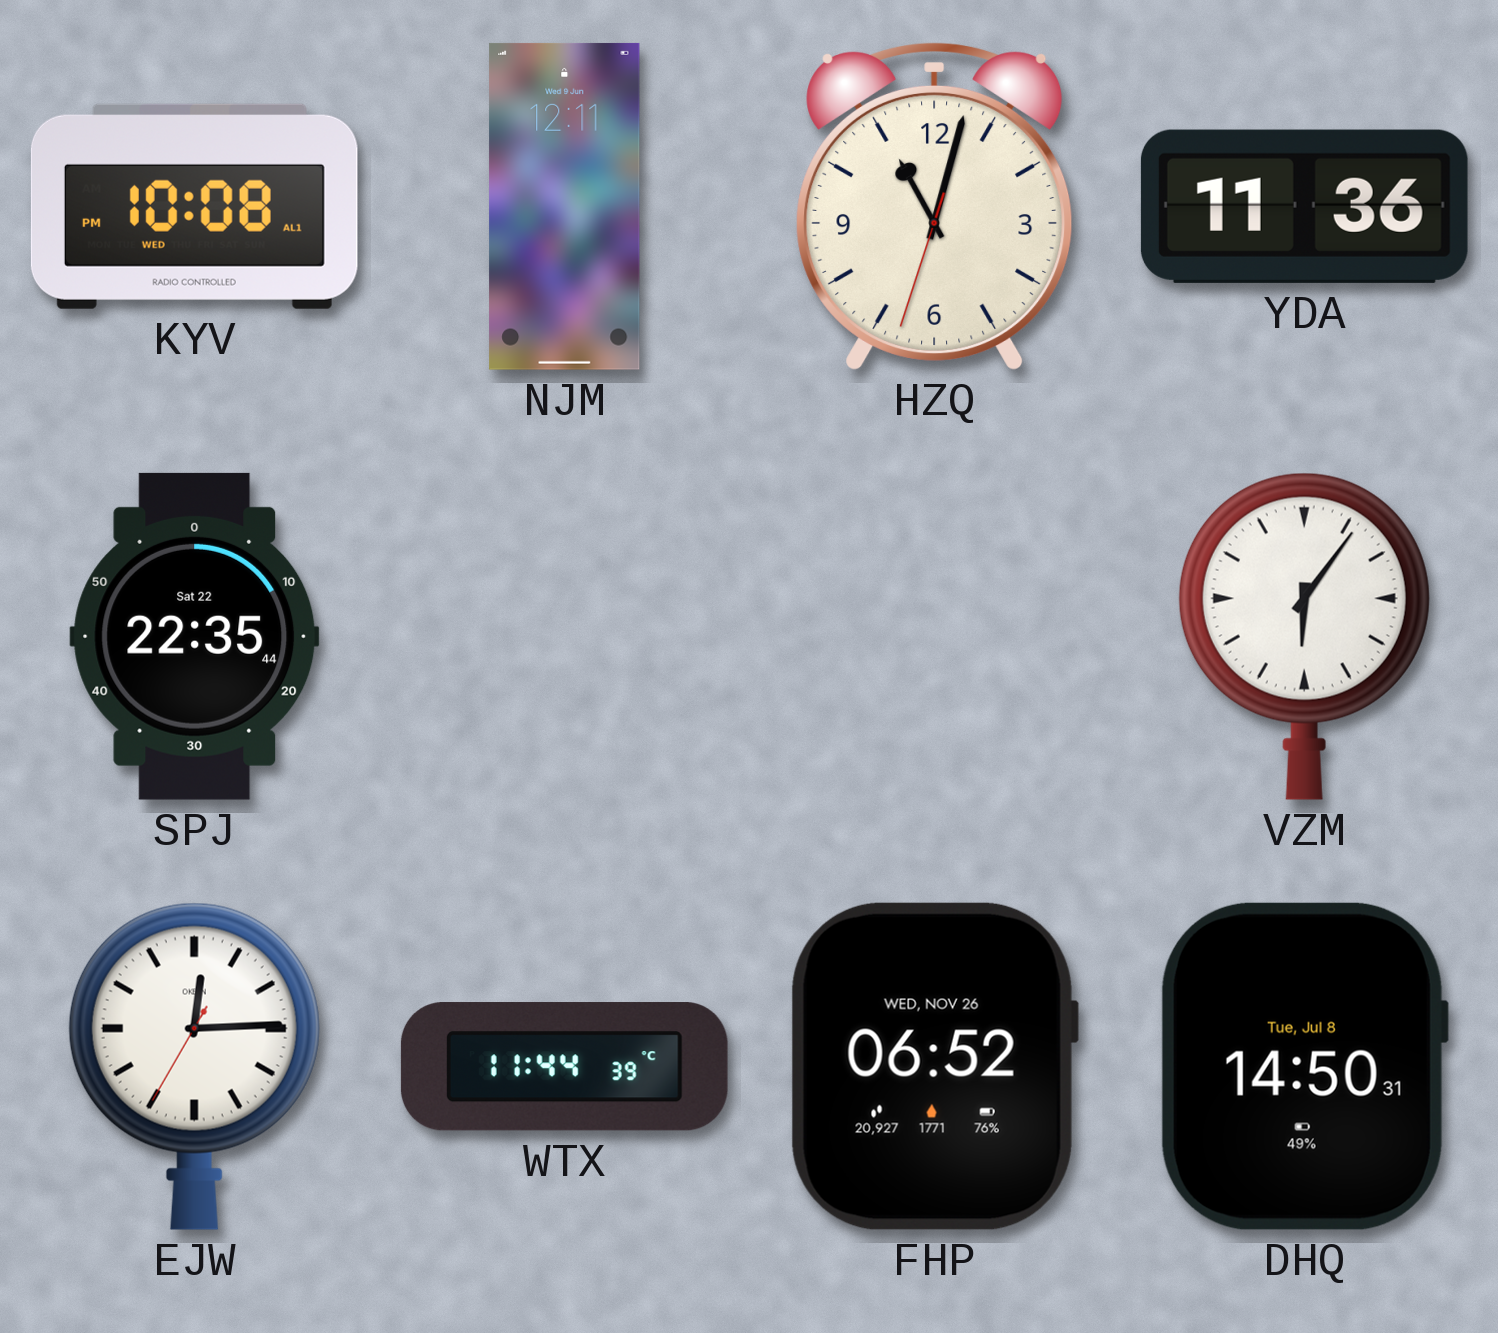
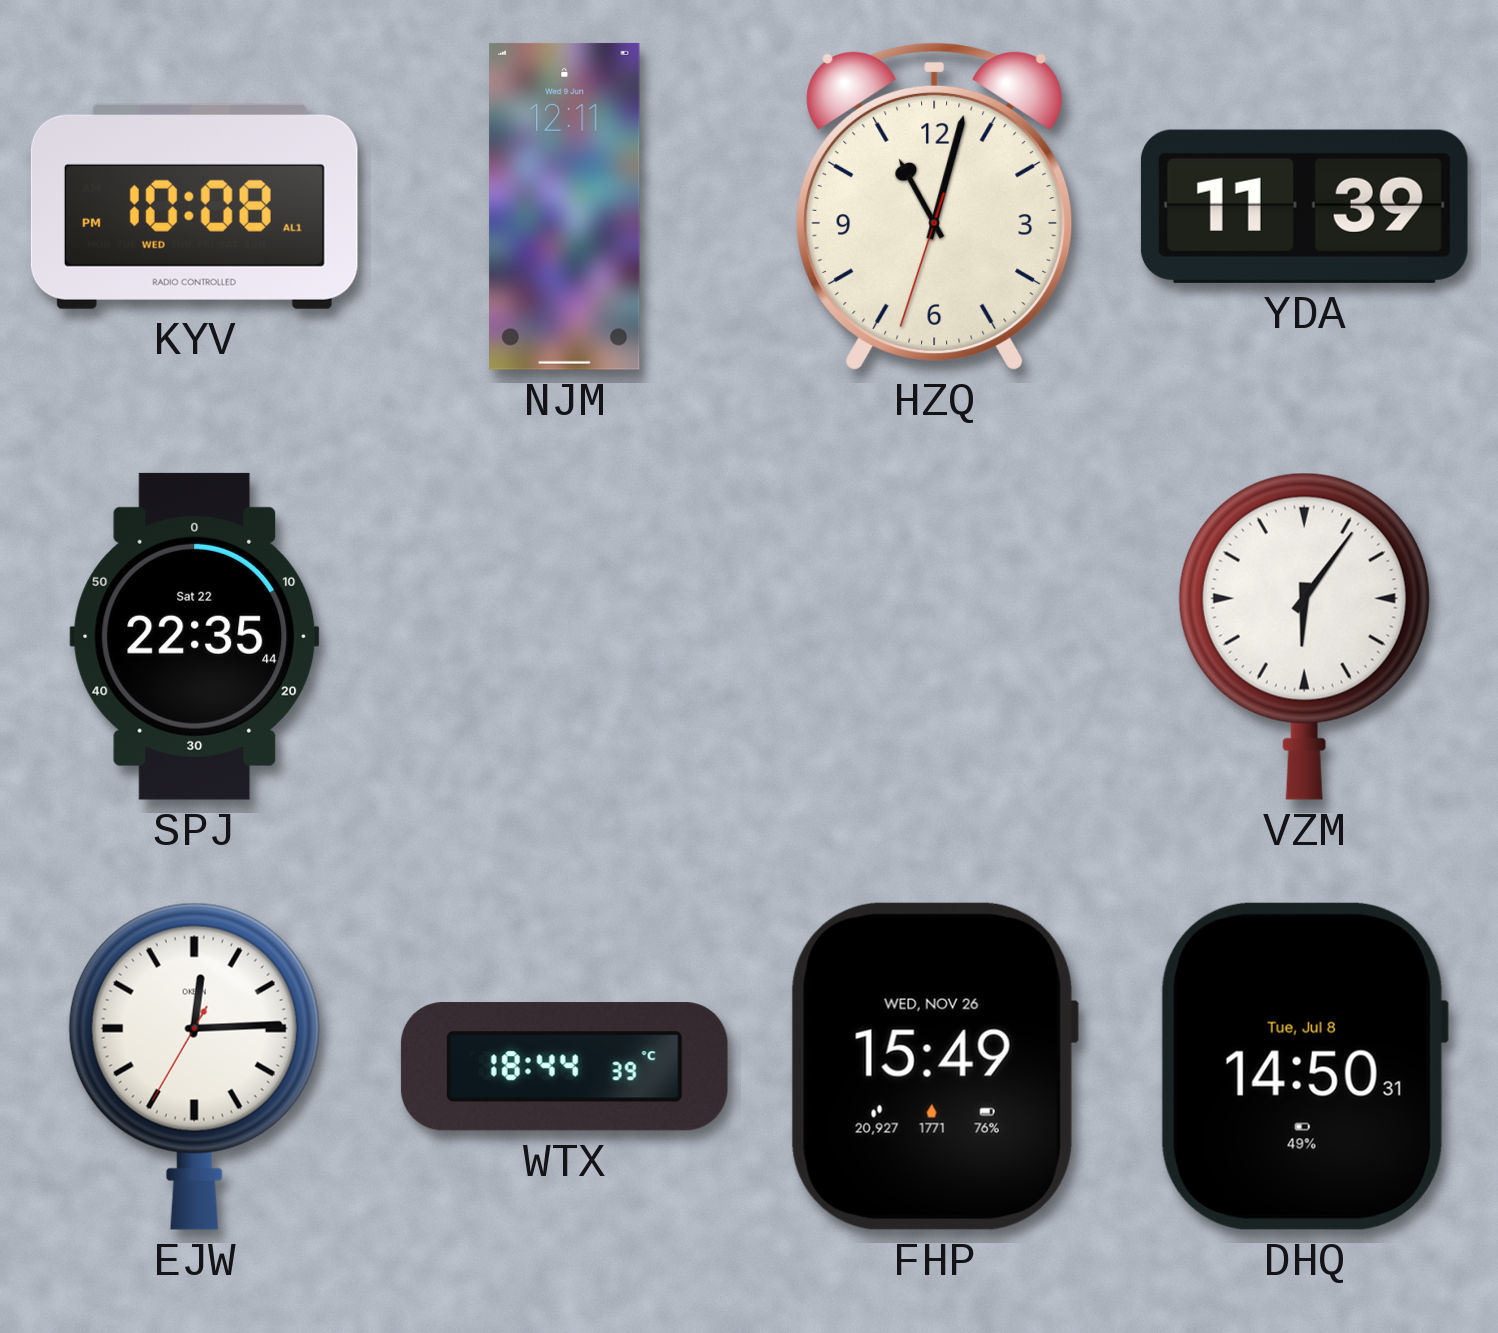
YDA: 11:36 -> 11:39 (1304, 206)
WTX: 11:44 -> 18:44 (564, 1067)
FHP: 06:52 -> 15:49 (934, 1066)
